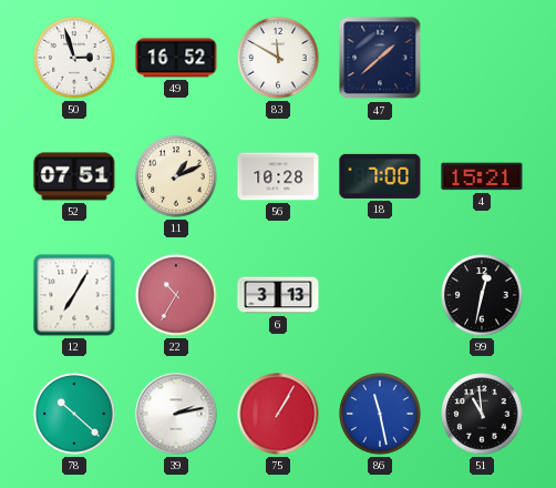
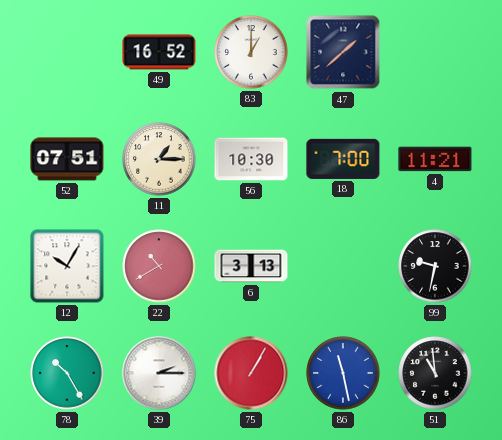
50: 2:57 -> none (74, 58)
83: 11:50 -> 1:00 (251, 52)
11: 1:11 -> 1:15 (159, 159)
56: 10:28 -> 10:30 (251, 159)
4: 15:21 -> 11:21 (435, 159)
12: 7:05 -> 10:05 (67, 266)
22: 10:35 -> 10:40 (159, 266)
99: 12:32 -> 9:32 (435, 266)
78: 10:22 -> 10:25 (67, 373)
39: 2:13 -> 2:15 (159, 373)
